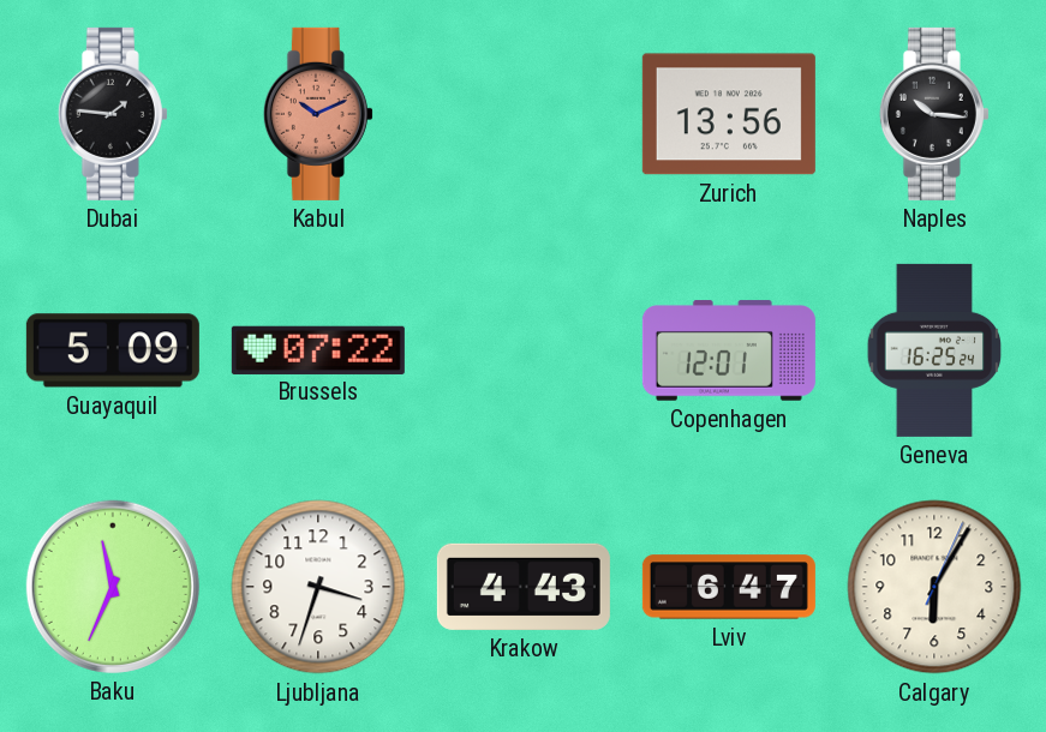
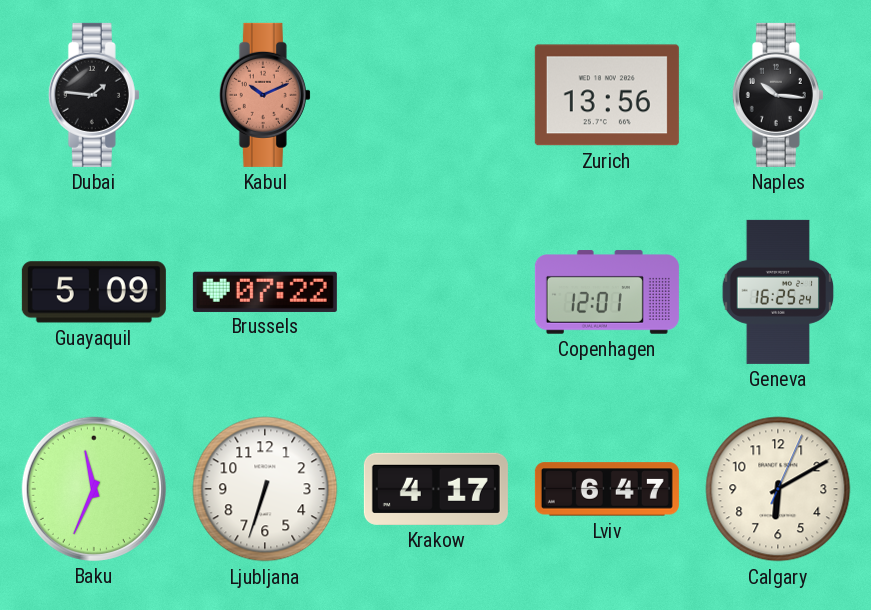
Ljubljana: 3:33 -> 6:33 (265, 489)
Krakow: 4:43 -> 4:17 (436, 489)
Calgary: 6:05 -> 6:10 (778, 489)
